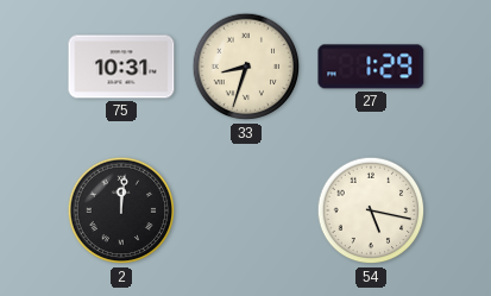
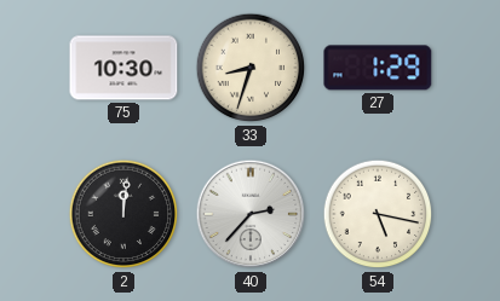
75: 10:31 -> 10:30 (123, 68)
40: none -> 2:37 (251, 214)
